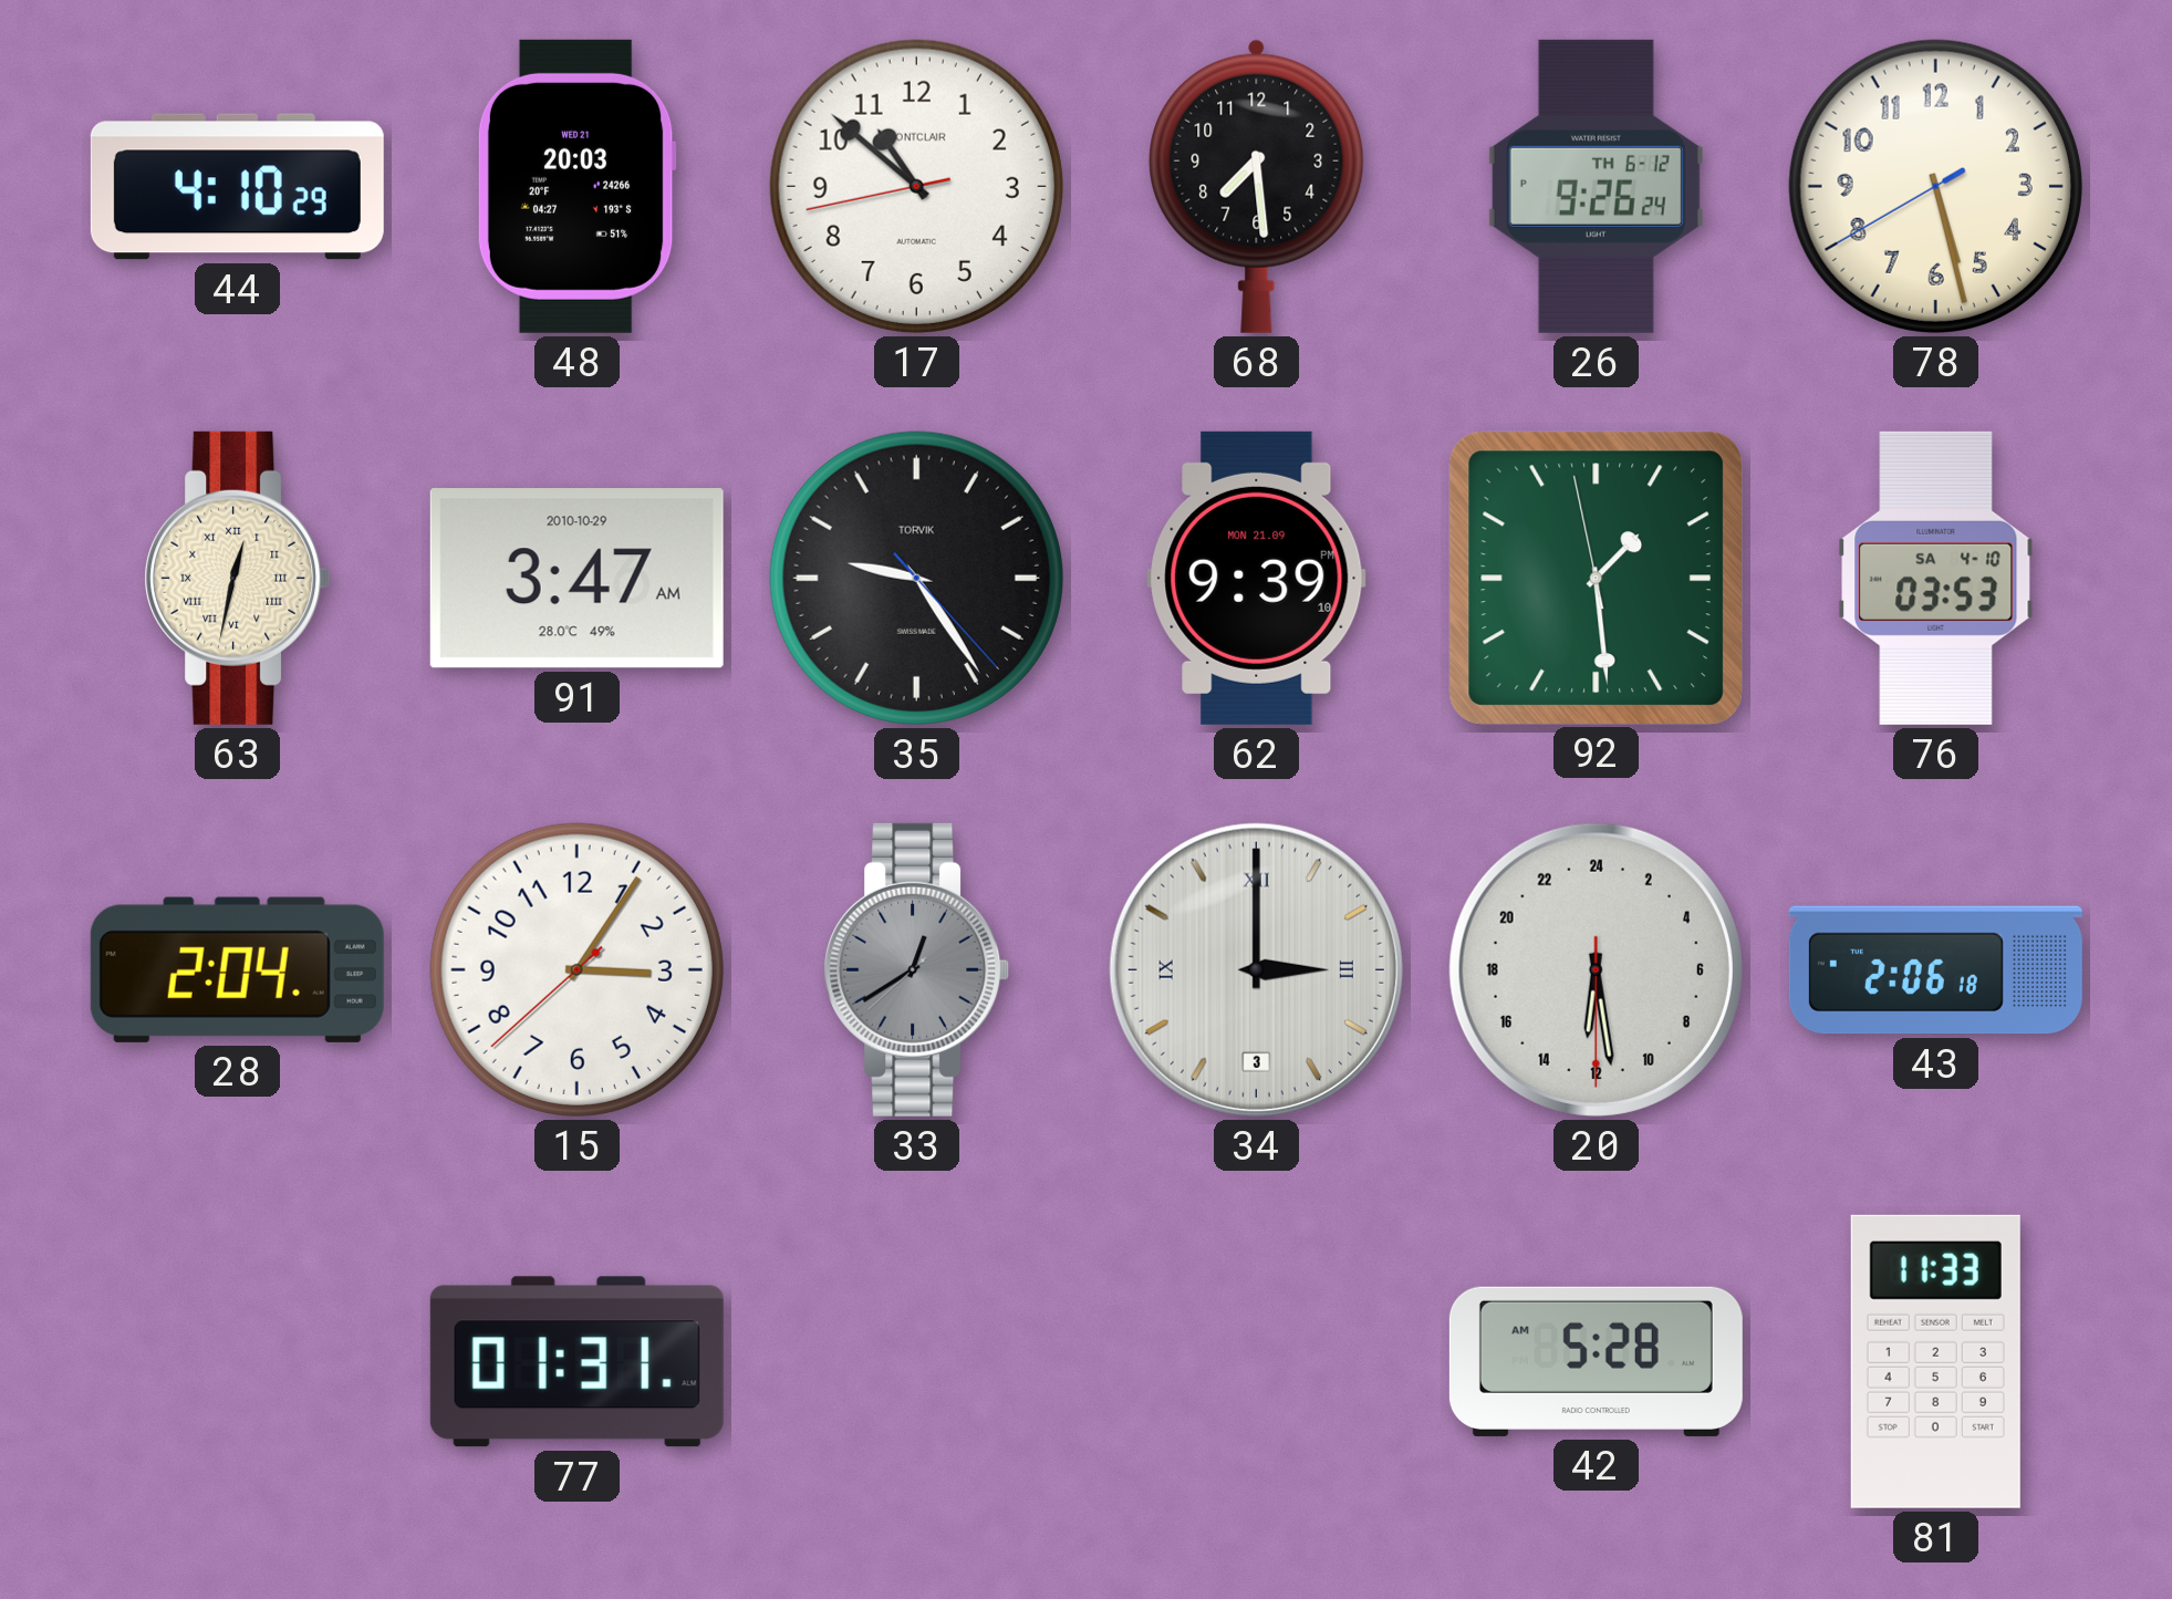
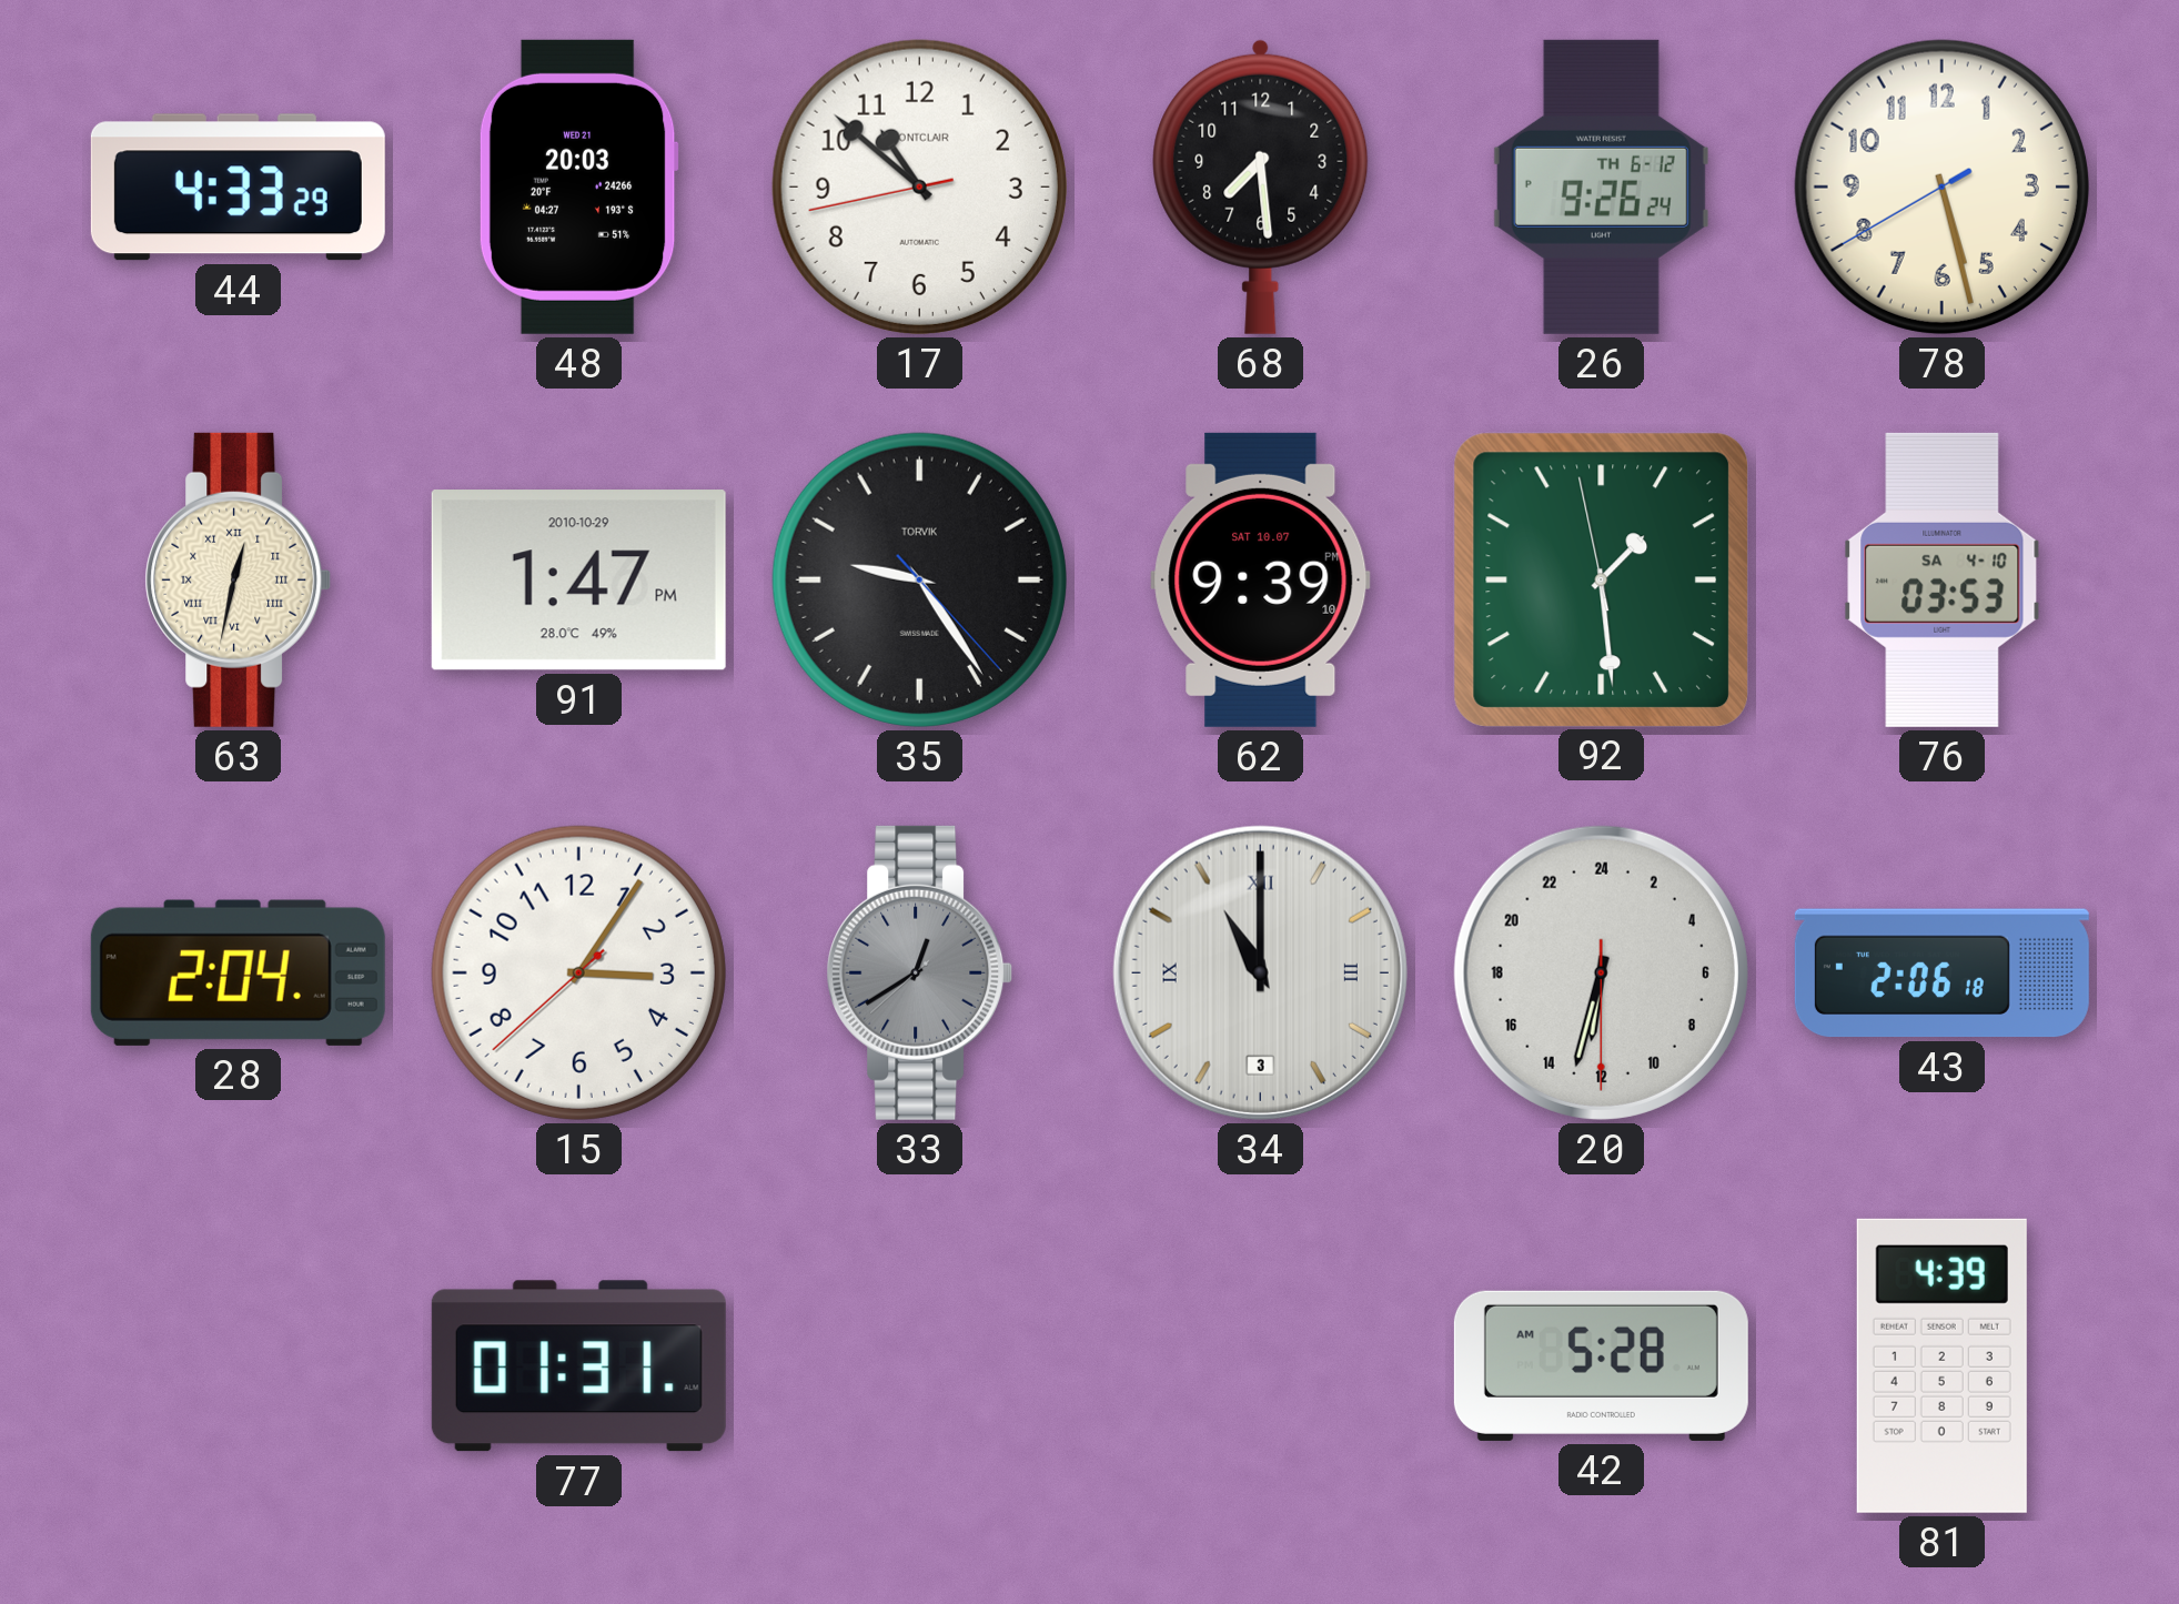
44: 4:10 -> 4:33 (238, 188)
91: 3:47 -> 1:47 (578, 581)
62 date: MON 21.09 -> SAT 10.07 (1261, 579)
34: 3:00 -> 11:00 (1260, 972)
20: 12:28 -> 12:32 (1601, 972)
81: 11:33 -> 4:39 (1941, 1365)
